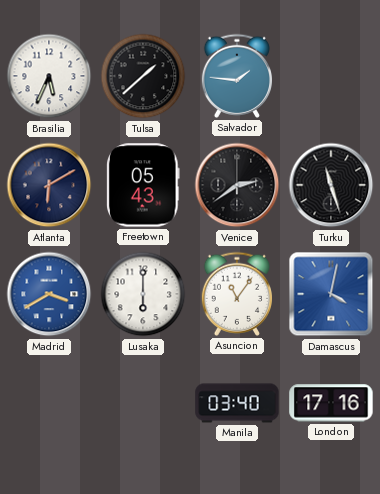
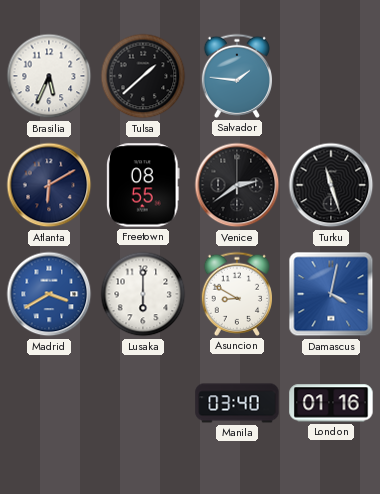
Freetown: 05:43 -> 08:55 (144, 185)
Asuncion: 11:06 -> 8:50 (236, 294)
London: 17:16 -> 01:16 (331, 403)
